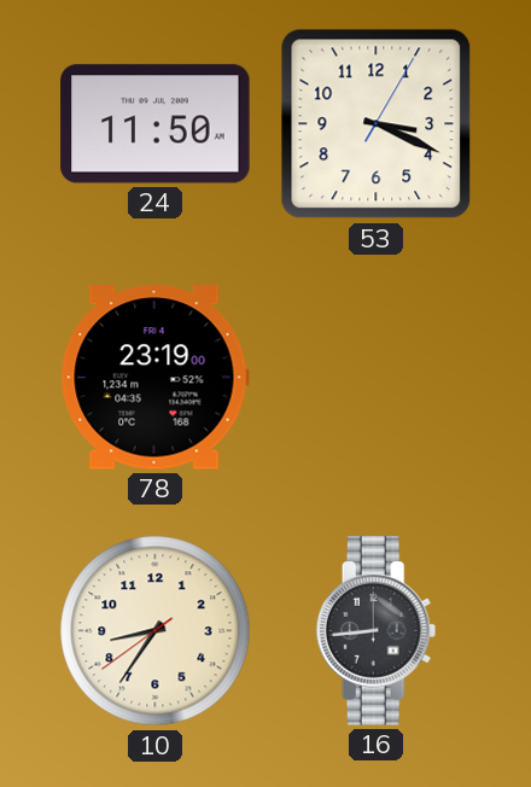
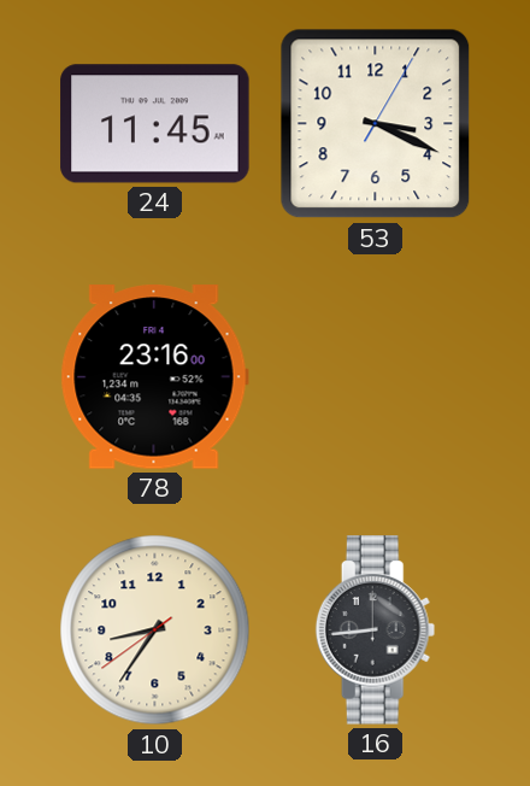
24: 11:50 -> 11:45 (155, 124)
78: 23:19 -> 23:16 (154, 377)
